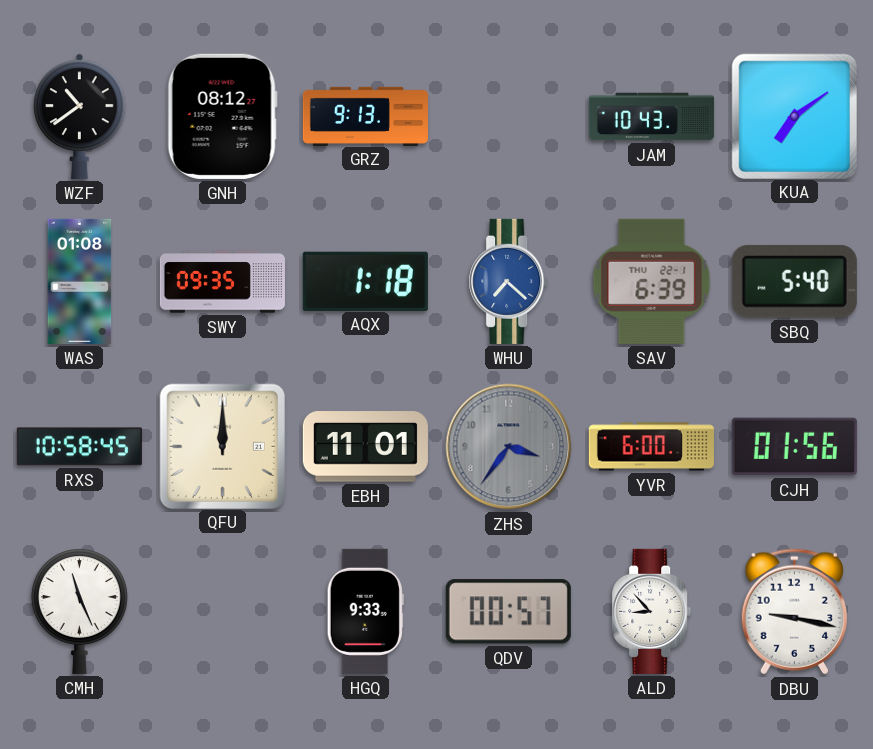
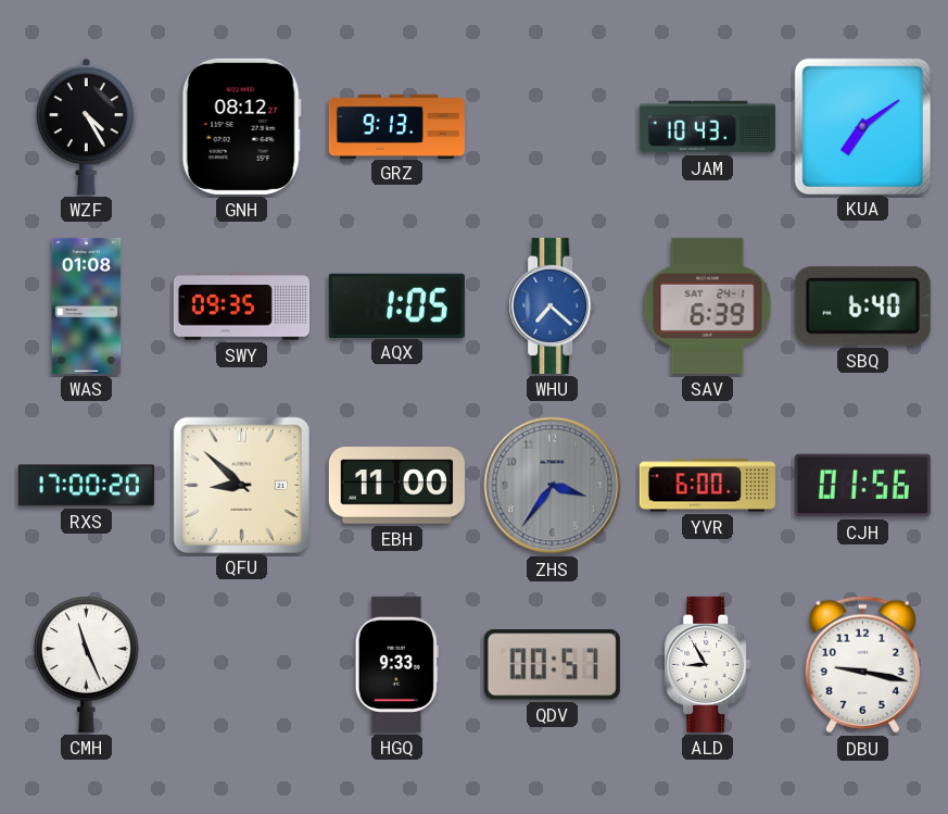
WZF: 10:39 -> 4:25 (87, 126)
AQX: 1:18 -> 1:05 (396, 305)
SAV date: THU 22-1 -> SAT 24-1 (708, 305)
SBQ: 5:40 -> 6:40 (862, 305)
RXS: 10:58 -> 17:00 (86, 486)
QFU: 12:00 -> 8:52 (241, 485)
EBH: 11:01 -> 11:00 (396, 486)
ALD: 8:53 -> 8:55 (708, 664)
